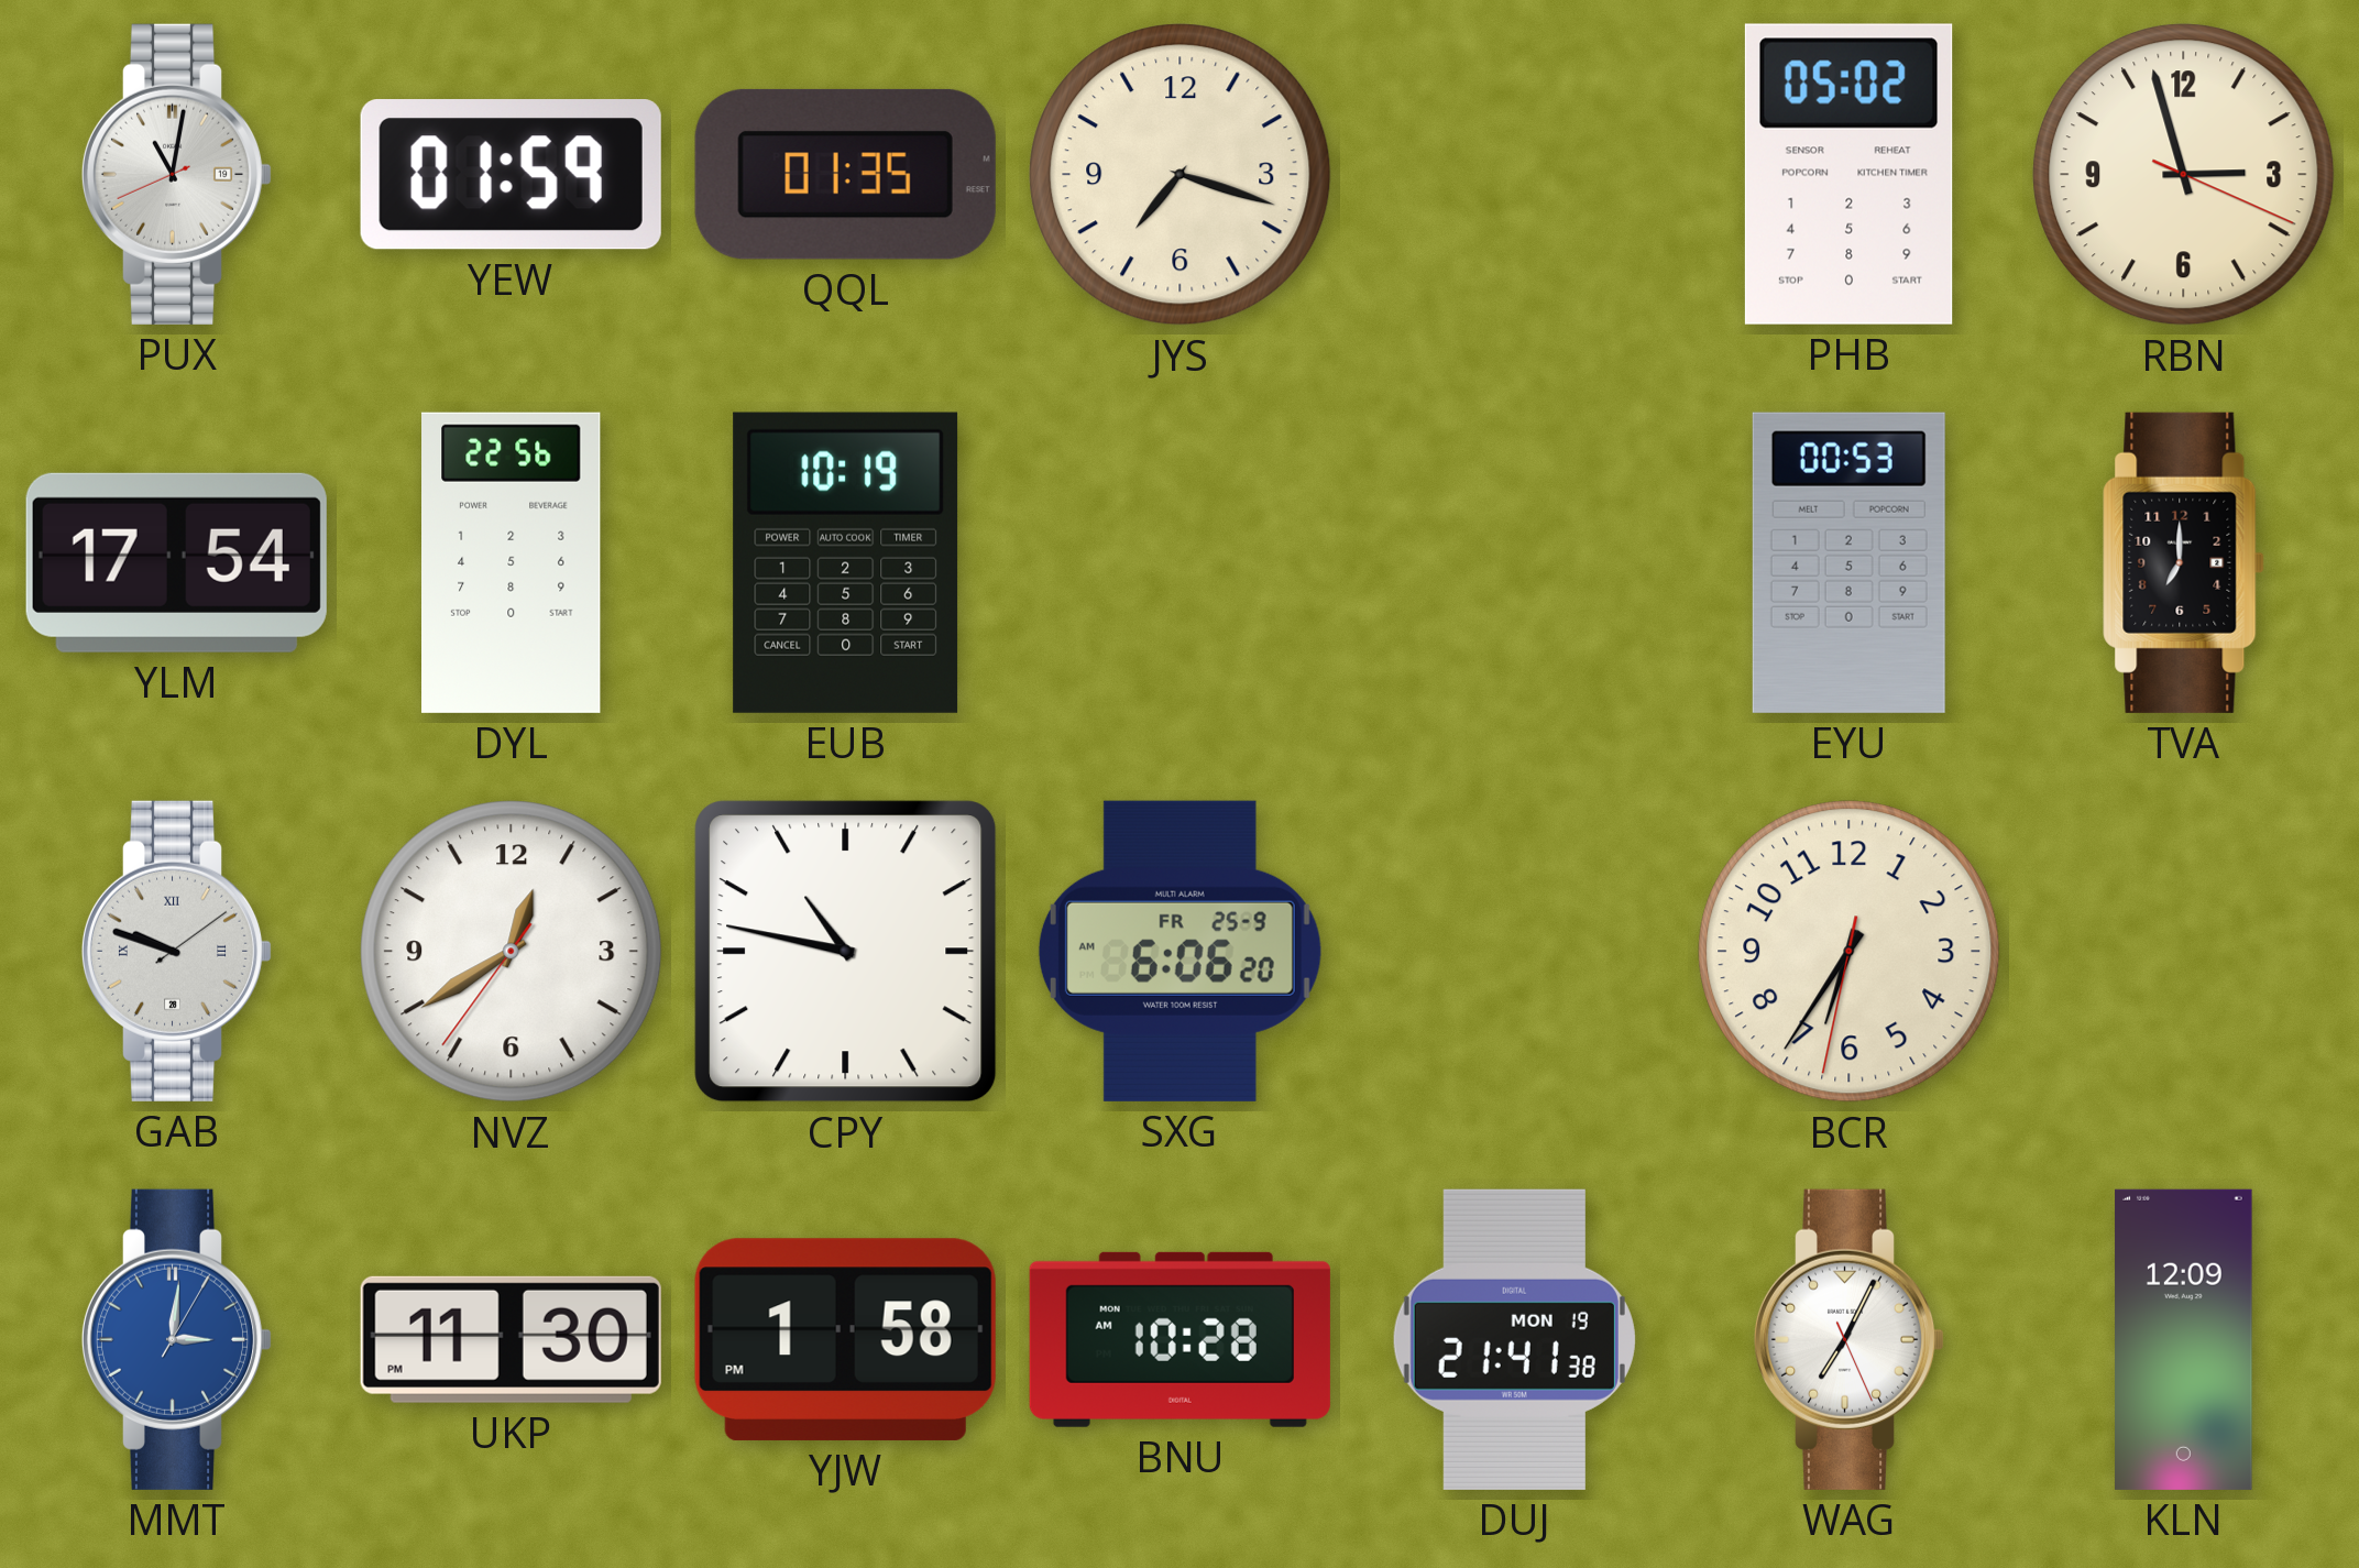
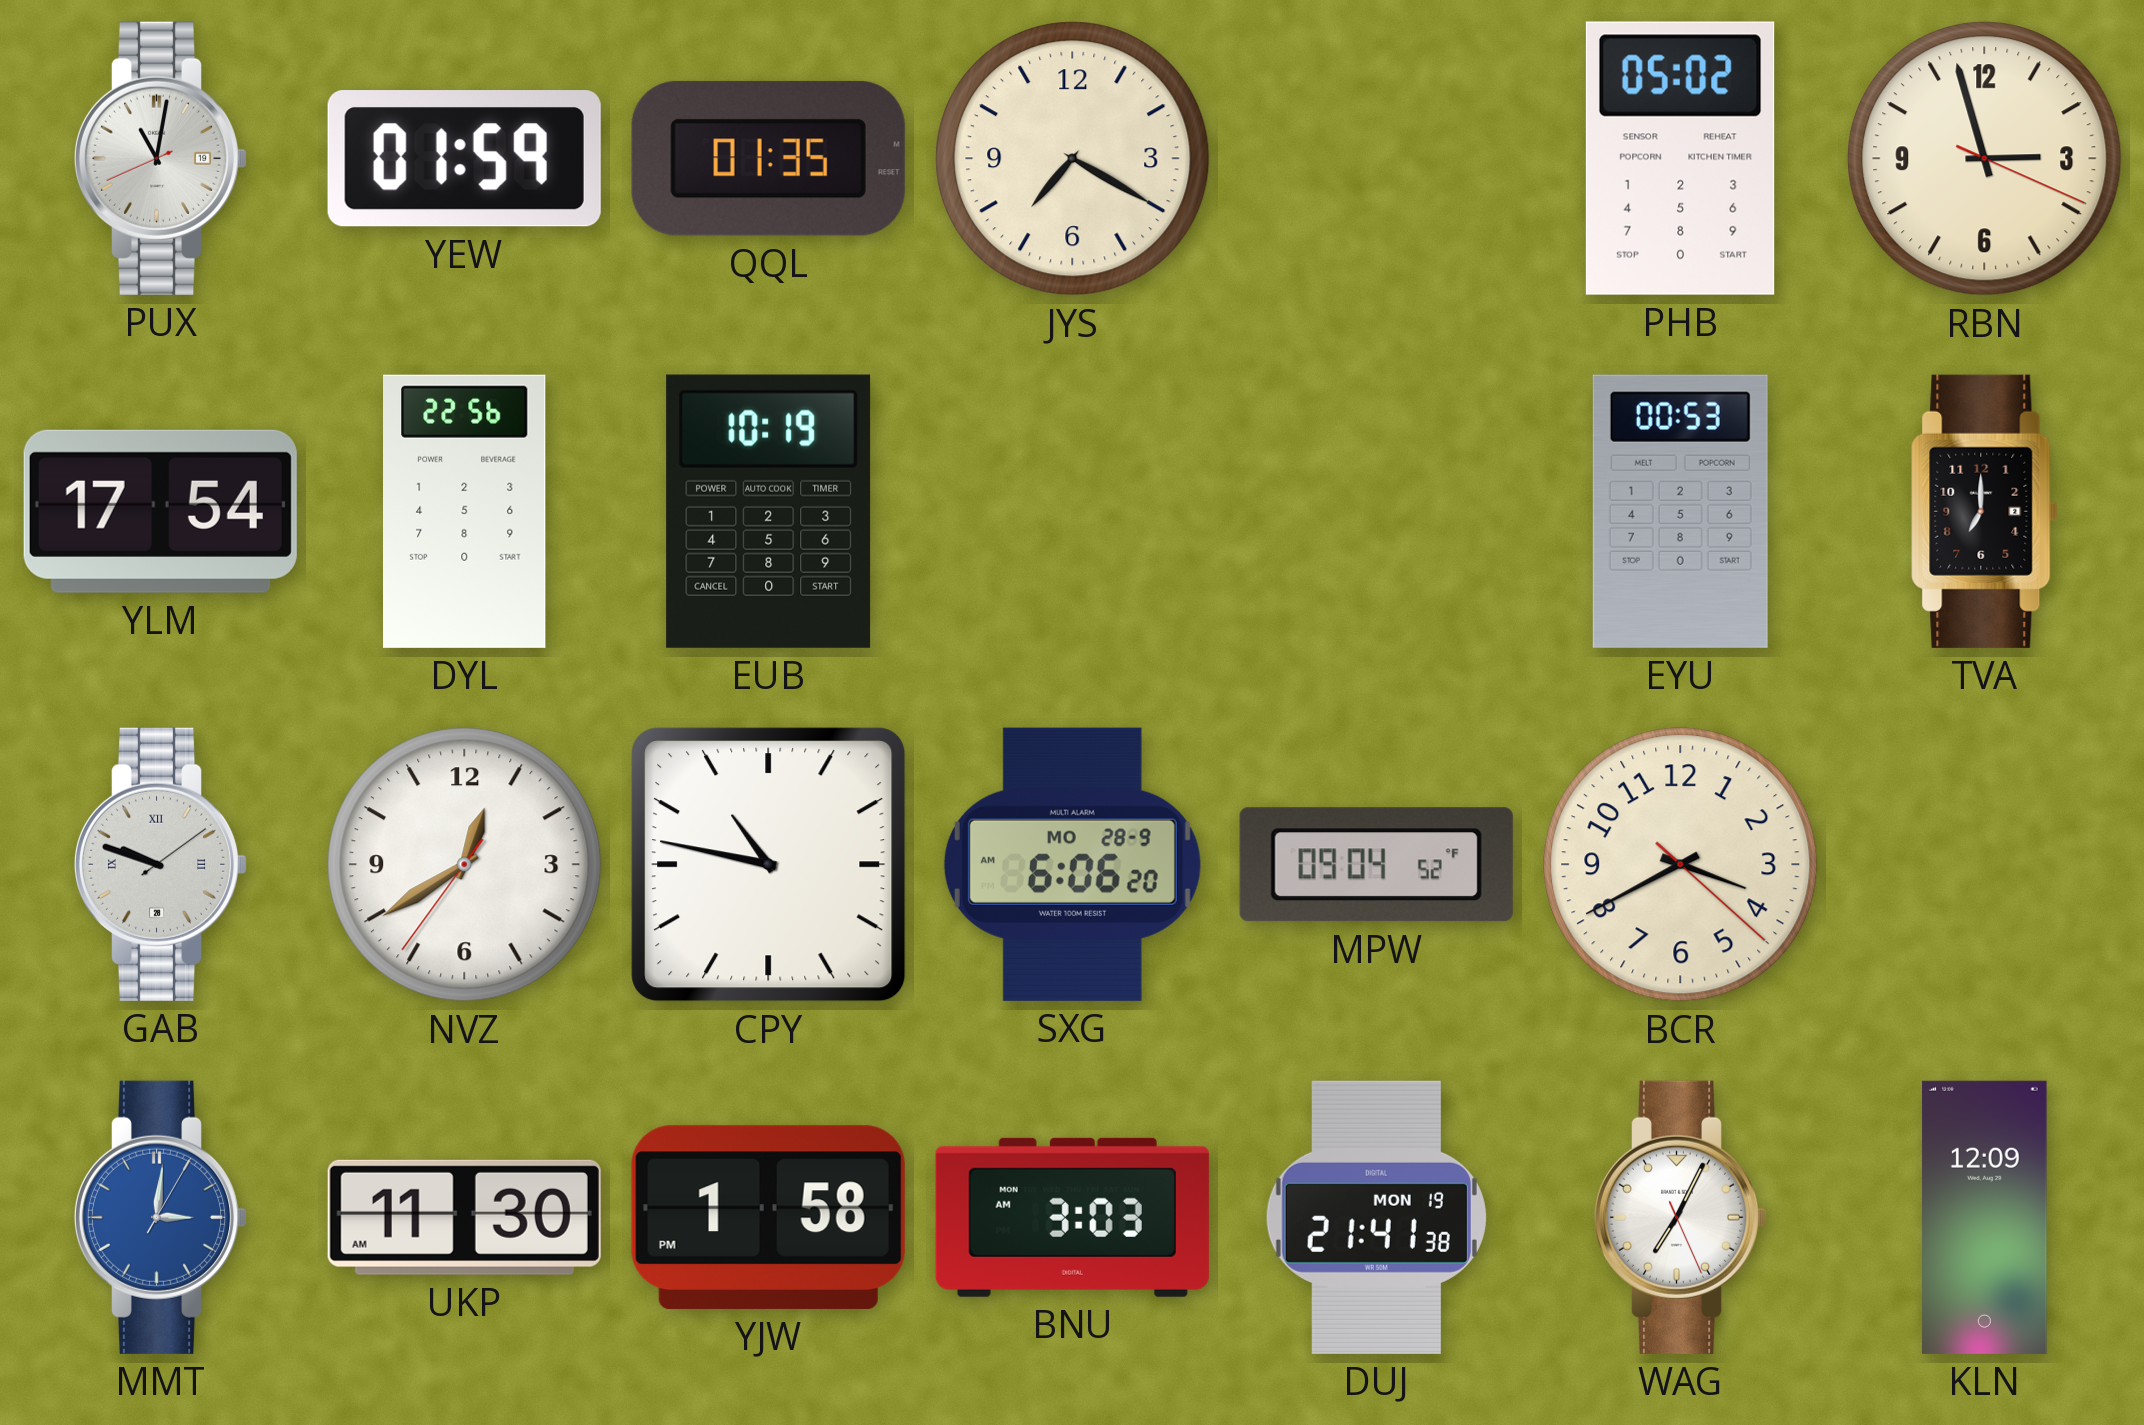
JYS: 7:18 -> 7:20 (1073, 159)
SXG date: FR 25-9 -> MO 28-9 (1072, 864)
MPW: none -> 09:04 (1376, 865)
BCR: 6:35 -> 3:40 (1681, 865)
UKP: 11:30 PM -> 11:30 AM (464, 1217)
BNU: 10:28 -> 3:03 (1072, 1217)
